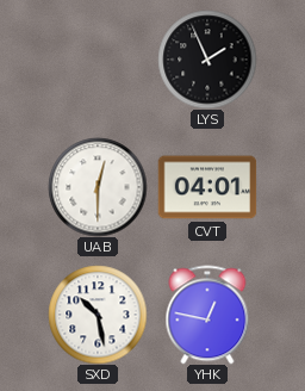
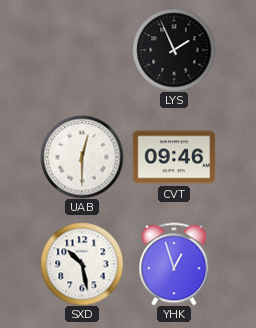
CVT: 04:01 -> 09:46 (174, 157)
YHK: 12:47 -> 12:57 (174, 264)
